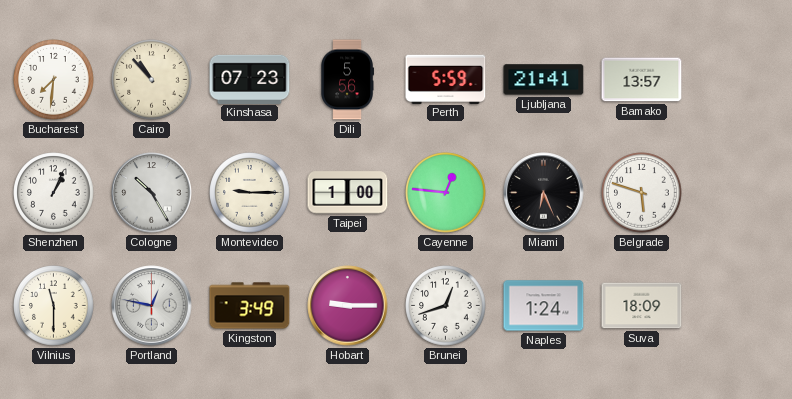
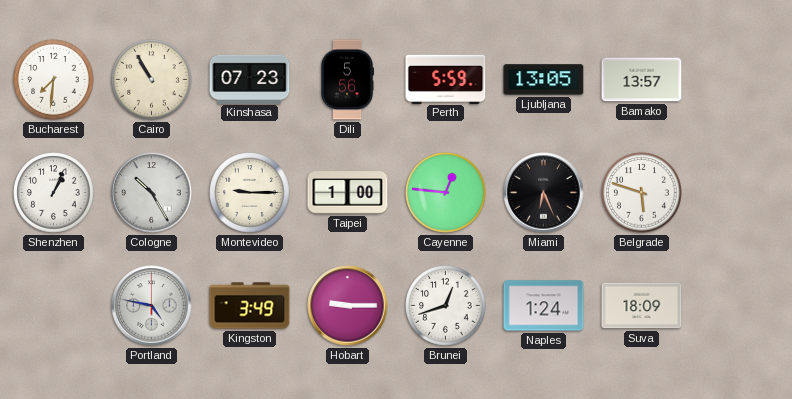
Cairo: 10:53 -> 10:55 (152, 80)
Ljubljana: 21:41 -> 13:05 (544, 80)
Vilnius: 11:30 -> none (54, 306)
Portland: 12:47 -> 4:47 (152, 306)
